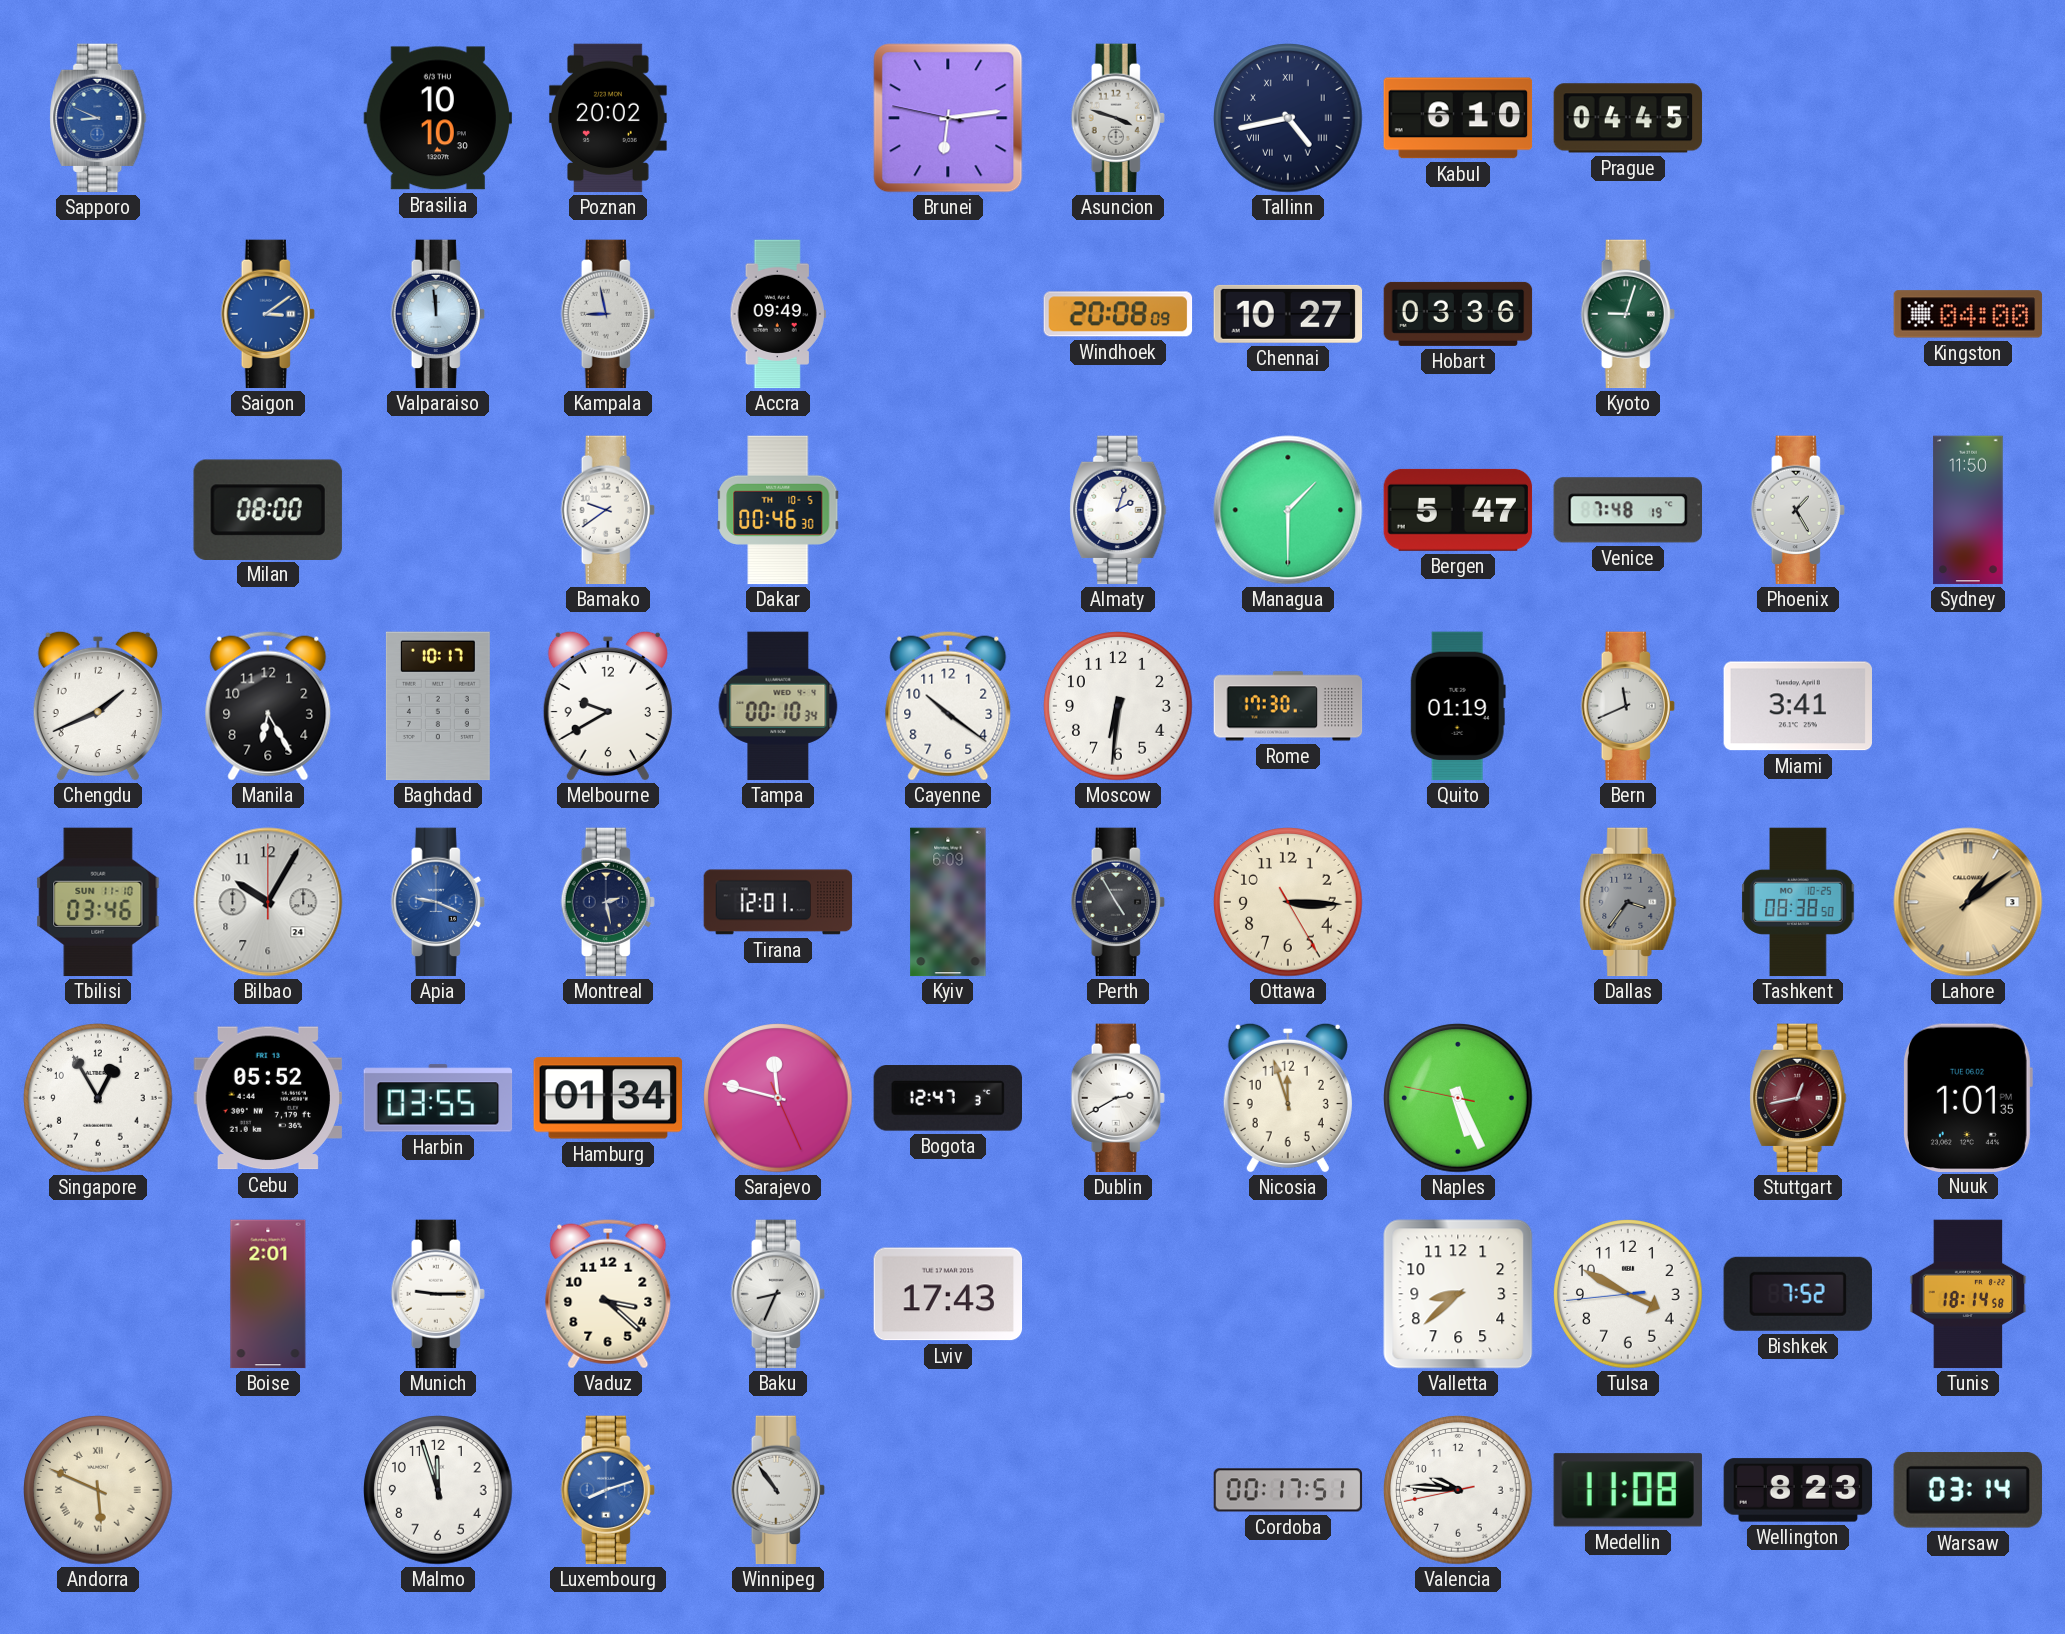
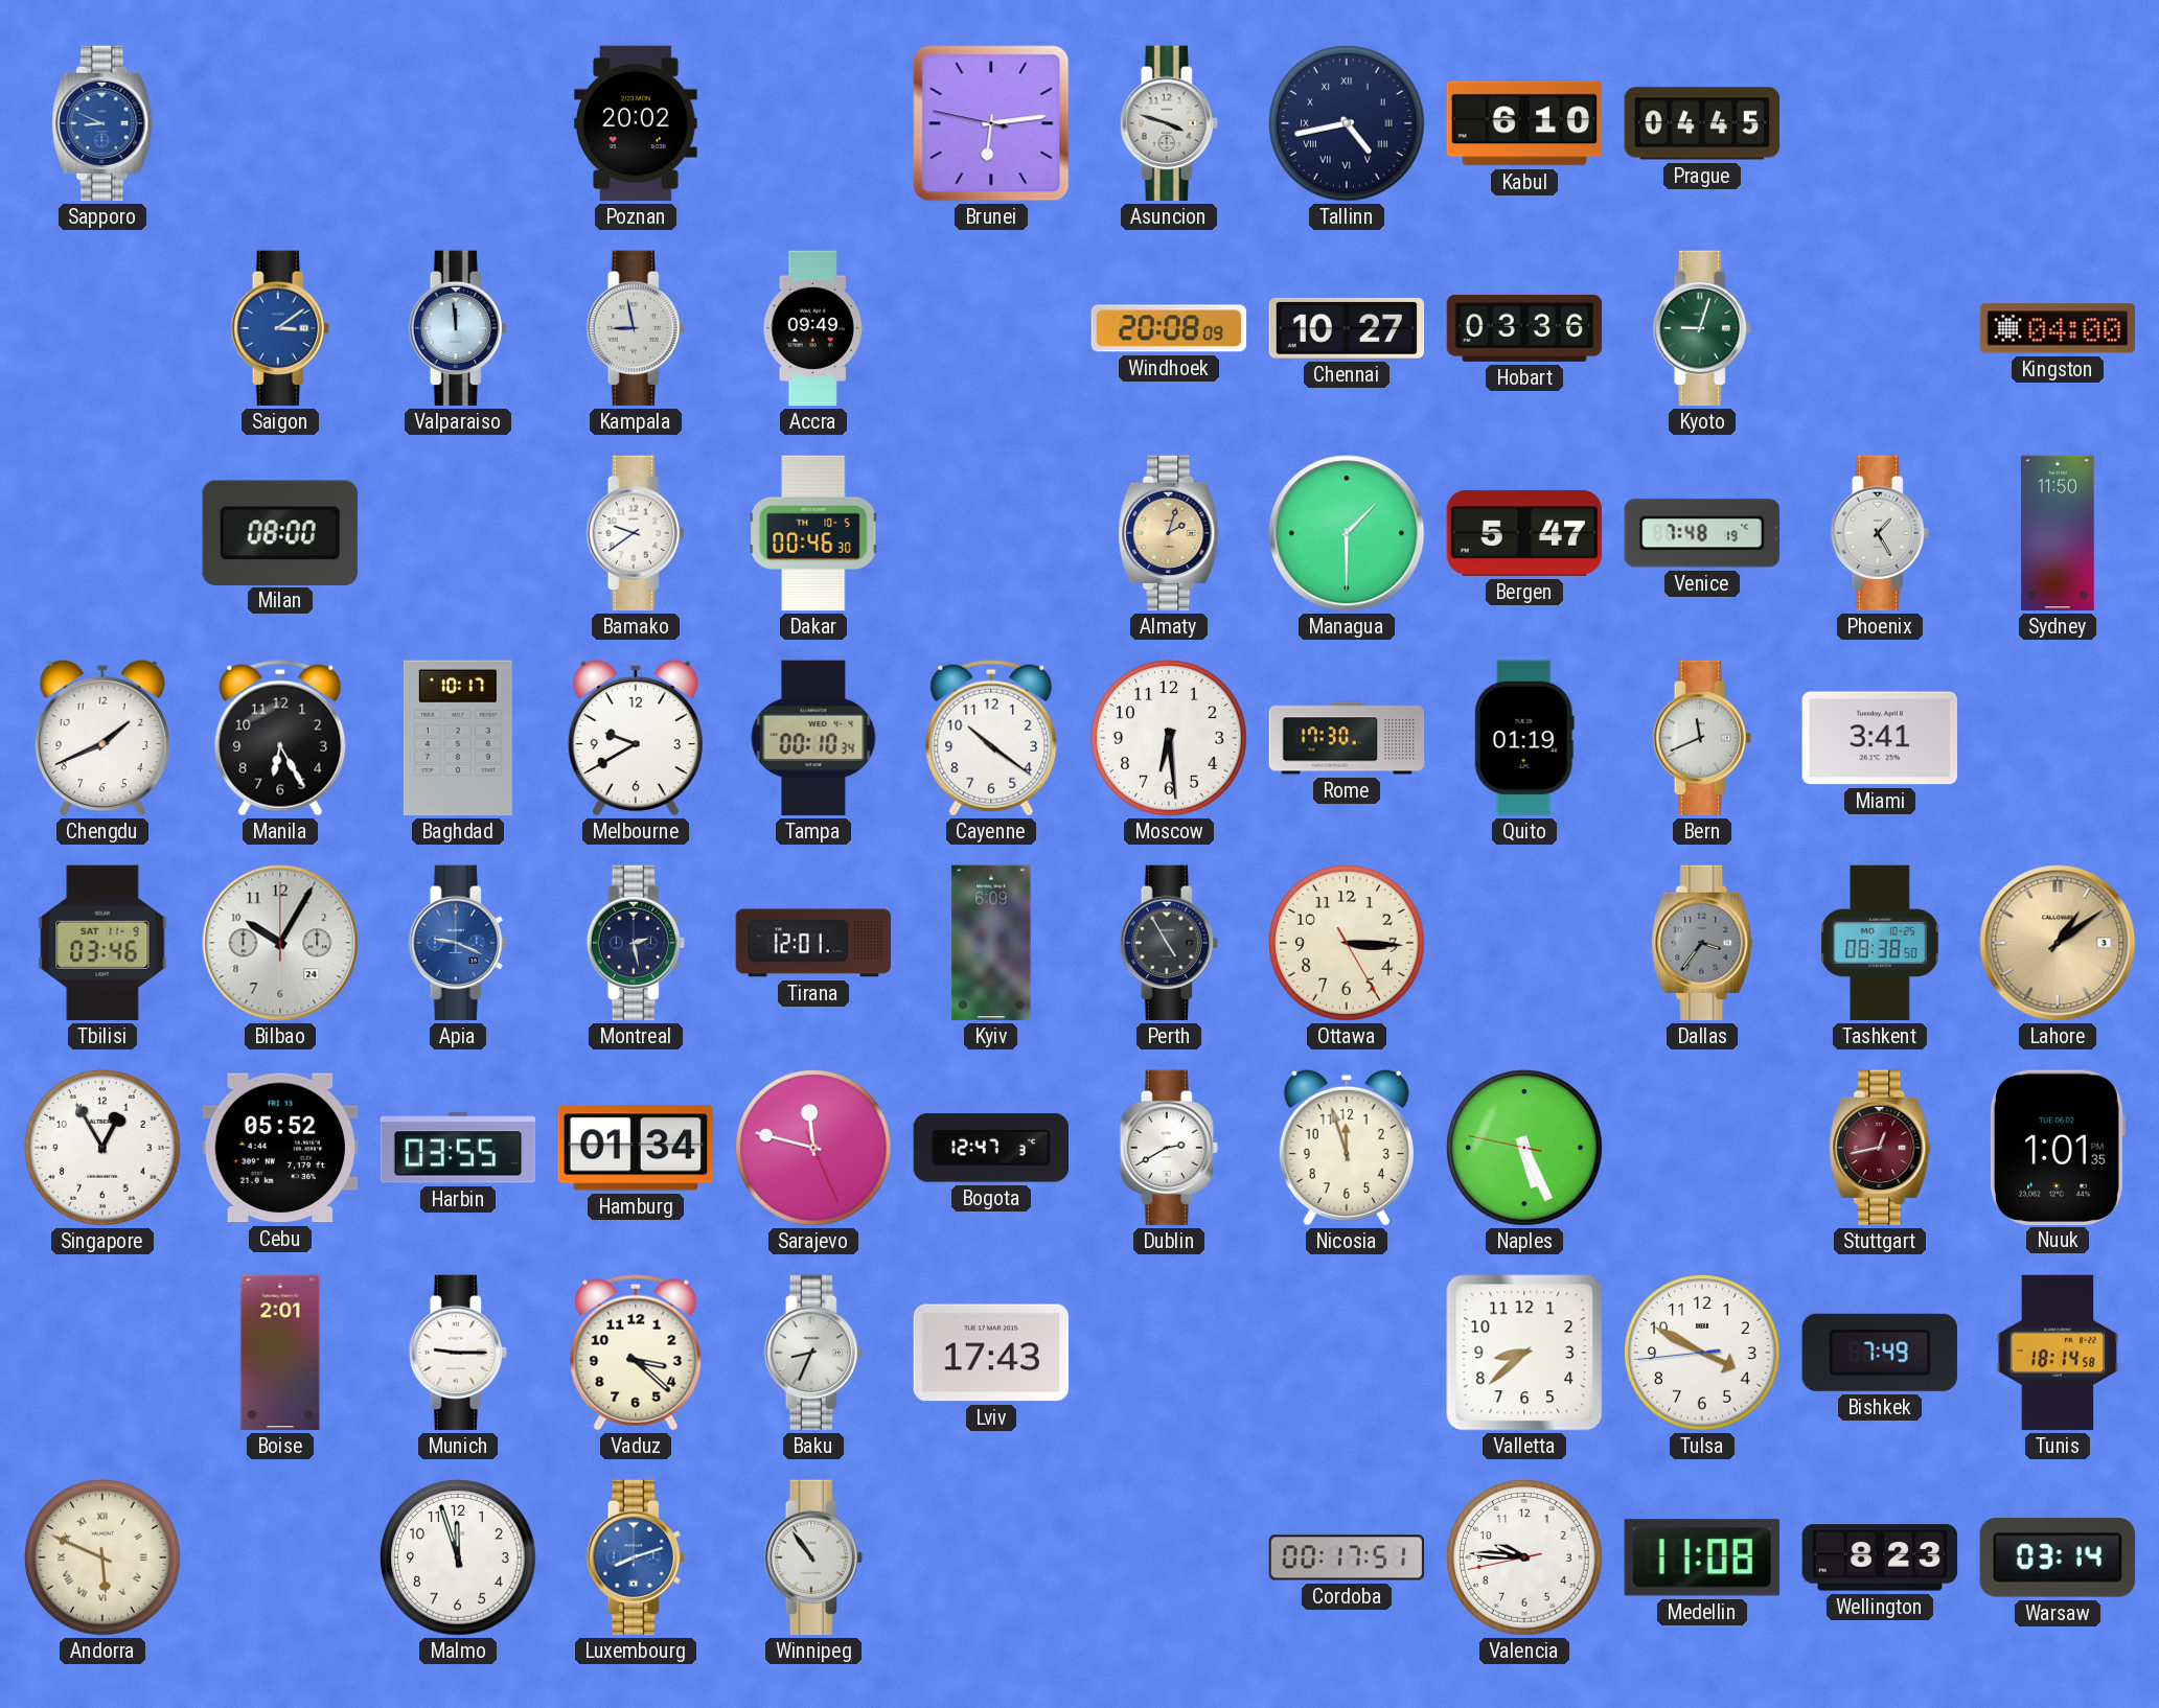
Brasilia: 10:10 -> none (438, 118)
Almaty dial: white -> champagne (1169, 533)
Moscow: 6:31 -> 6:29 (1169, 738)
Tbilisi date: SUN 11-10 -> SAT 11-9 (102, 943)
Bishkek: 7:52 -> 7:49 (1880, 1353)
